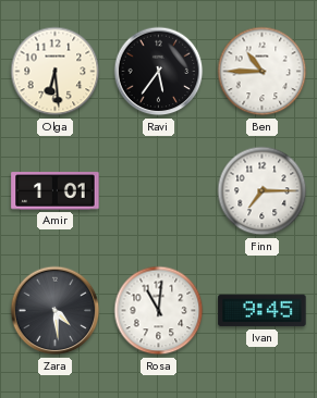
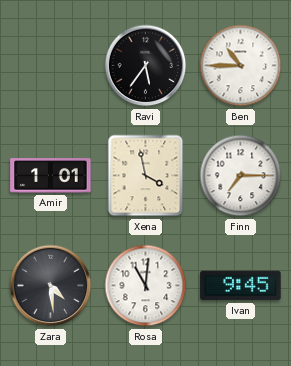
Olga: 6:29 -> none (56, 72)
Xena: none -> 3:58 (146, 176)
